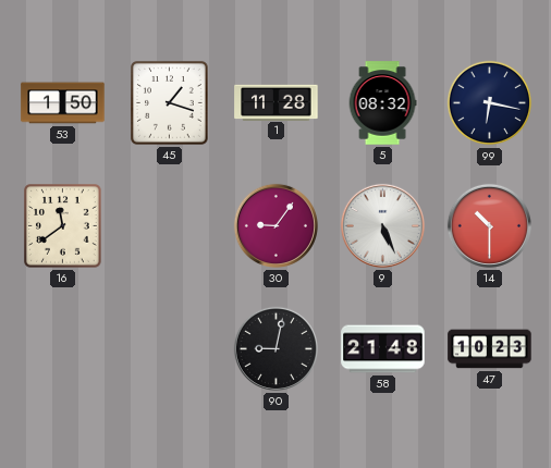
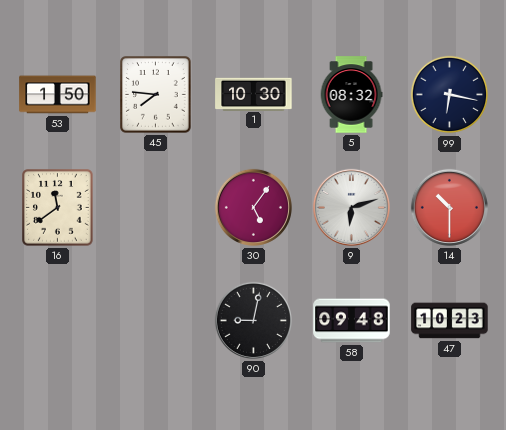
45: 1:18 -> 7:46 (156, 95)
1: 11:28 -> 10:30 (254, 94)
30: 9:06 -> 5:06 (253, 207)
9: 5:26 -> 6:12 (351, 207)
58: 21:48 -> 09:48 (352, 321)
